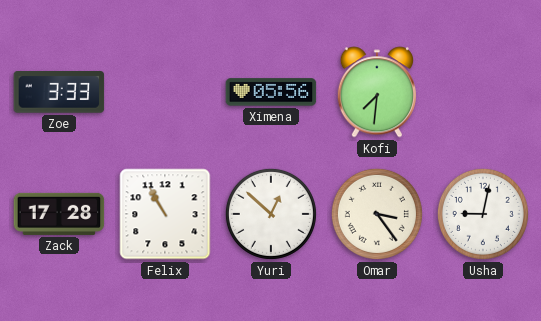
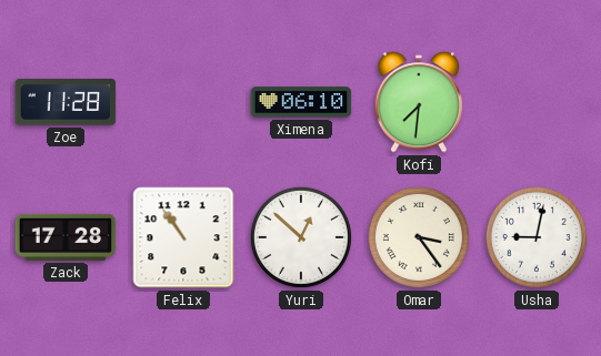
Zoe: 3:33 -> 11:28 (66, 103)
Ximena: 05:56 -> 06:10 (301, 102)
Felix: 10:55 -> 10:54 (183, 237)
